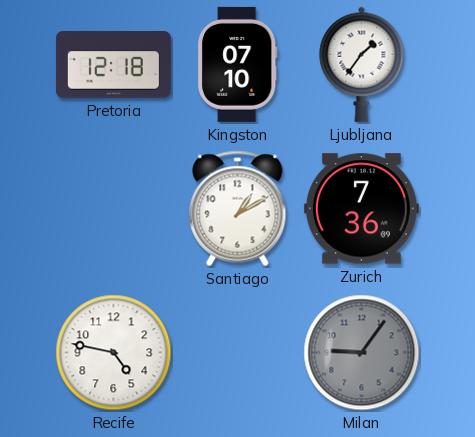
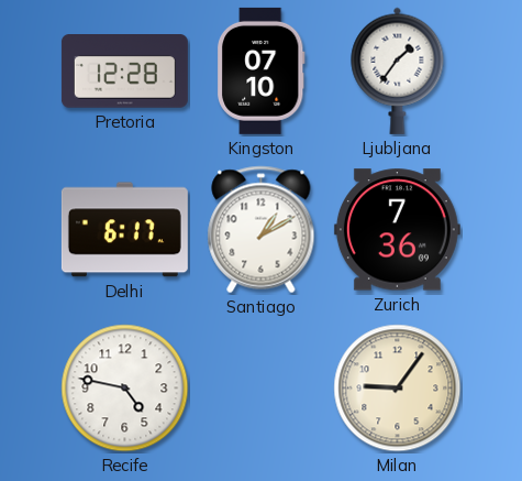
Pretoria: 12:18 -> 12:28 (124, 72)
Delhi: none -> 6:17 (124, 230)
Milan dial: grey -> cream (398, 389)
